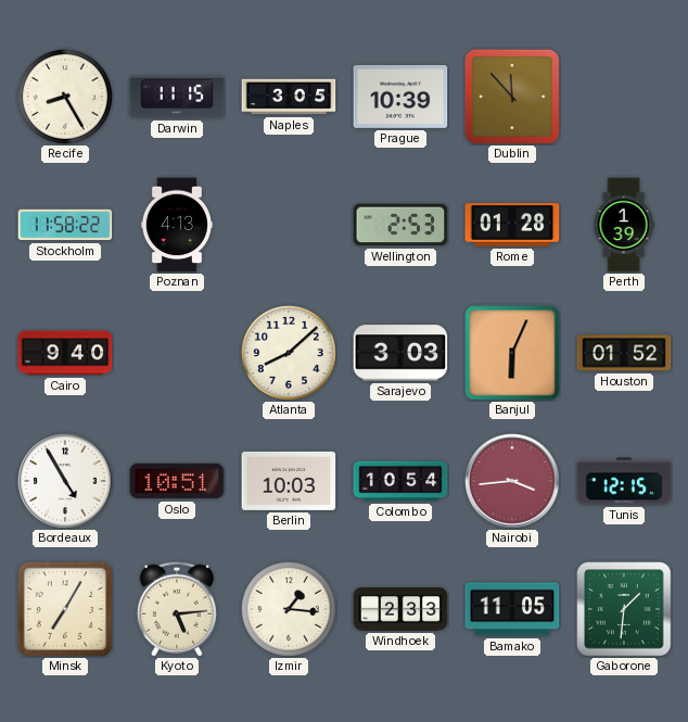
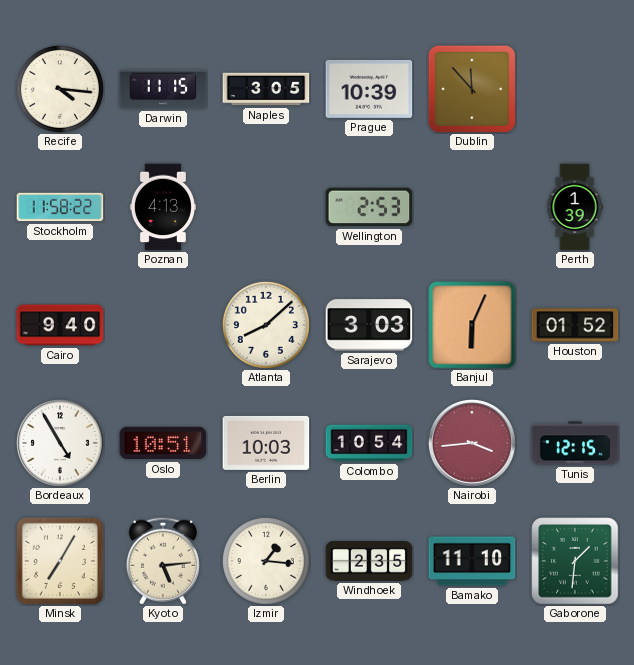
Recife: 8:25 -> 4:16 (60, 89)
Rome: 01:28 -> none (512, 226)
Windhoek: 2:33 -> 2:35 (369, 562)
Bamako: 11:05 -> 11:10 (472, 561)
